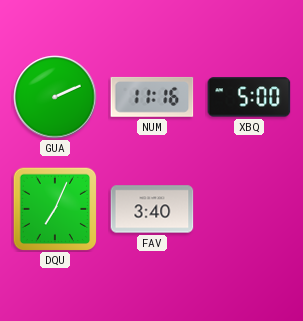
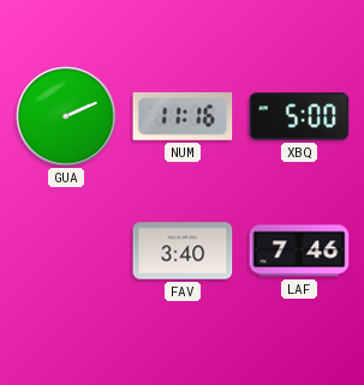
DQU: 7:04 -> none (55, 209)
LAF: none -> 7:46 (299, 251)
